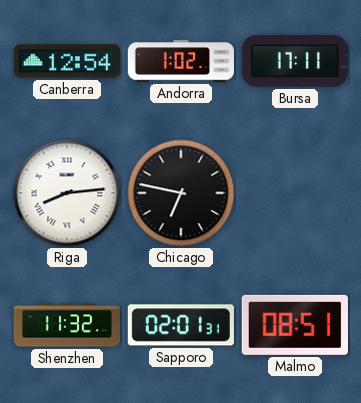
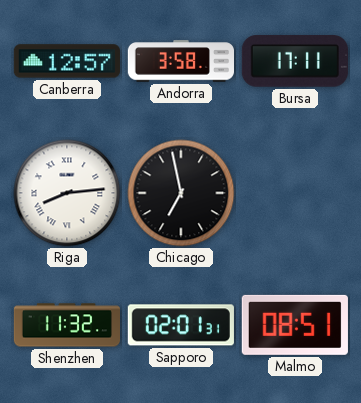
Canberra: 12:54 -> 12:57 (67, 61)
Andorra: 1:02 -> 3:58 (180, 61)
Chicago: 6:47 -> 6:58 (181, 193)
